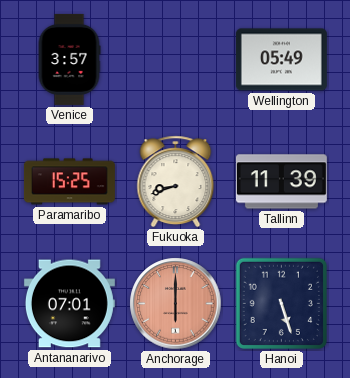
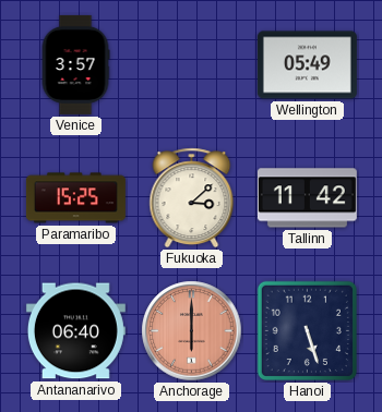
Fukuoka: 8:42 -> 3:08 (192, 198)
Tallinn: 11:39 -> 11:42 (307, 198)
Antananarivo: 07:01 -> 06:40 (75, 331)
